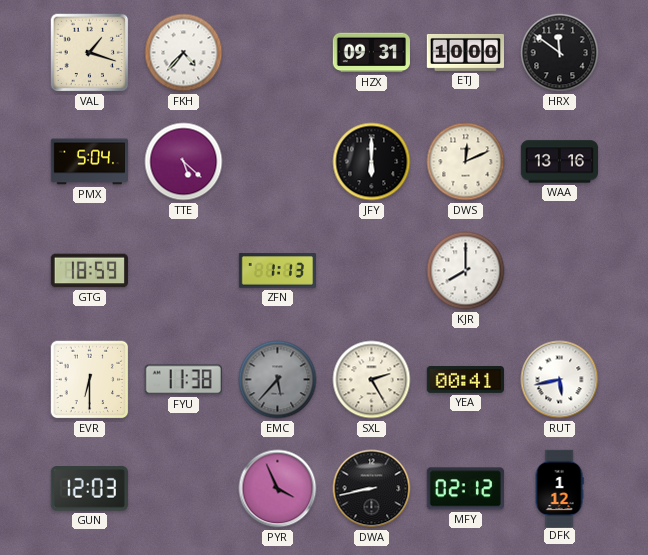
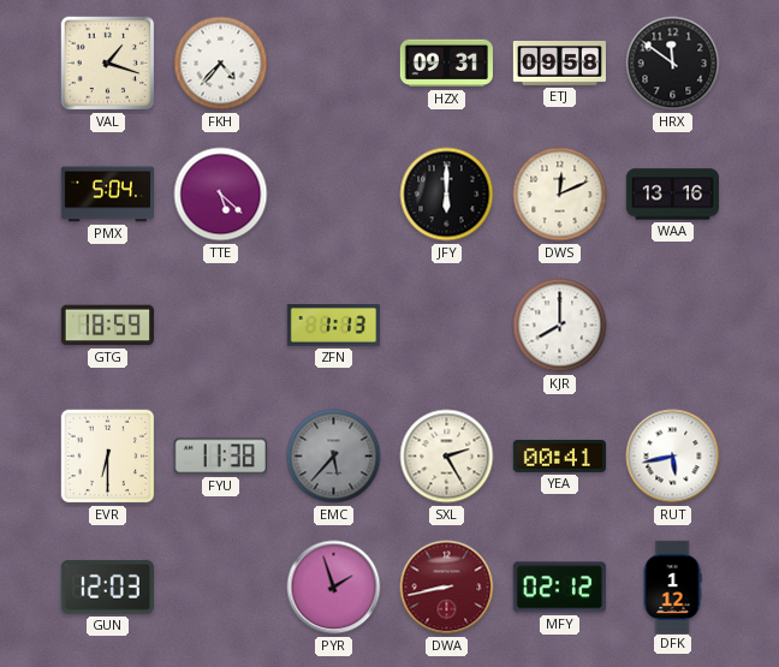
ETJ: 10:00 -> 09:58 (559, 64)
PYR: 3:56 -> 1:57 (334, 588)
DWA dial: black -> burgundy (447, 588)
